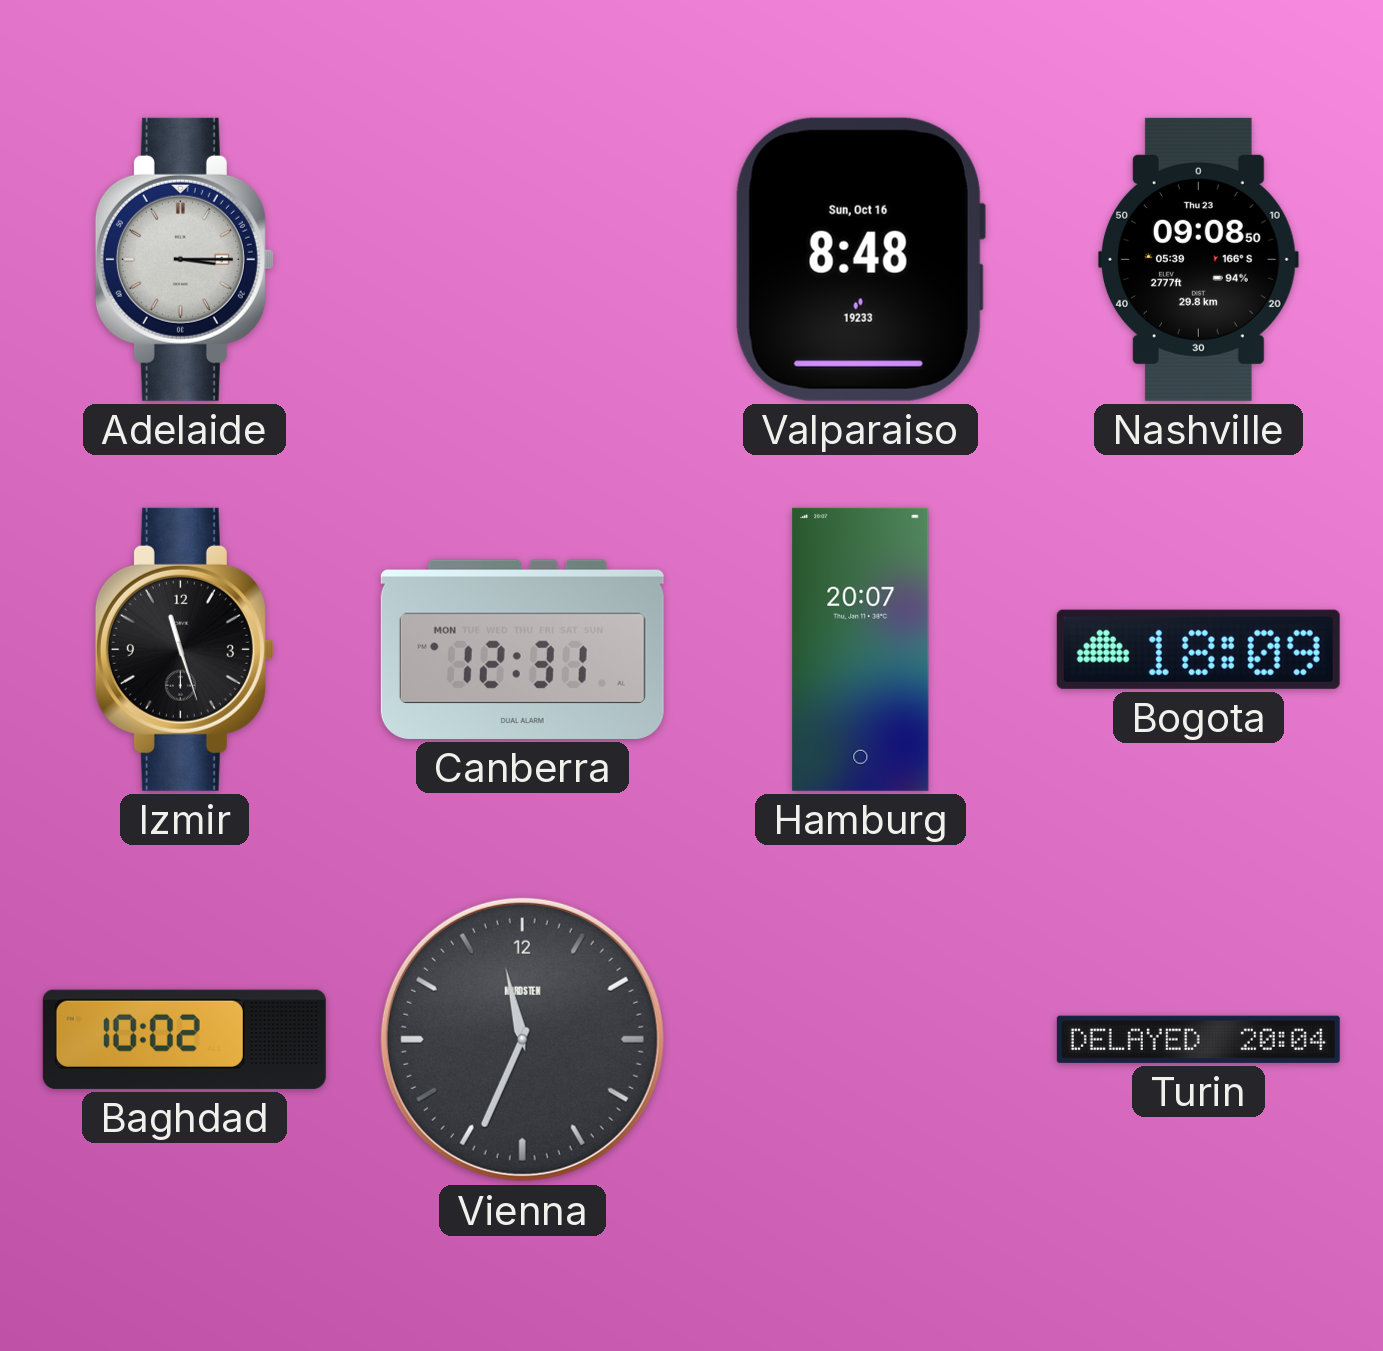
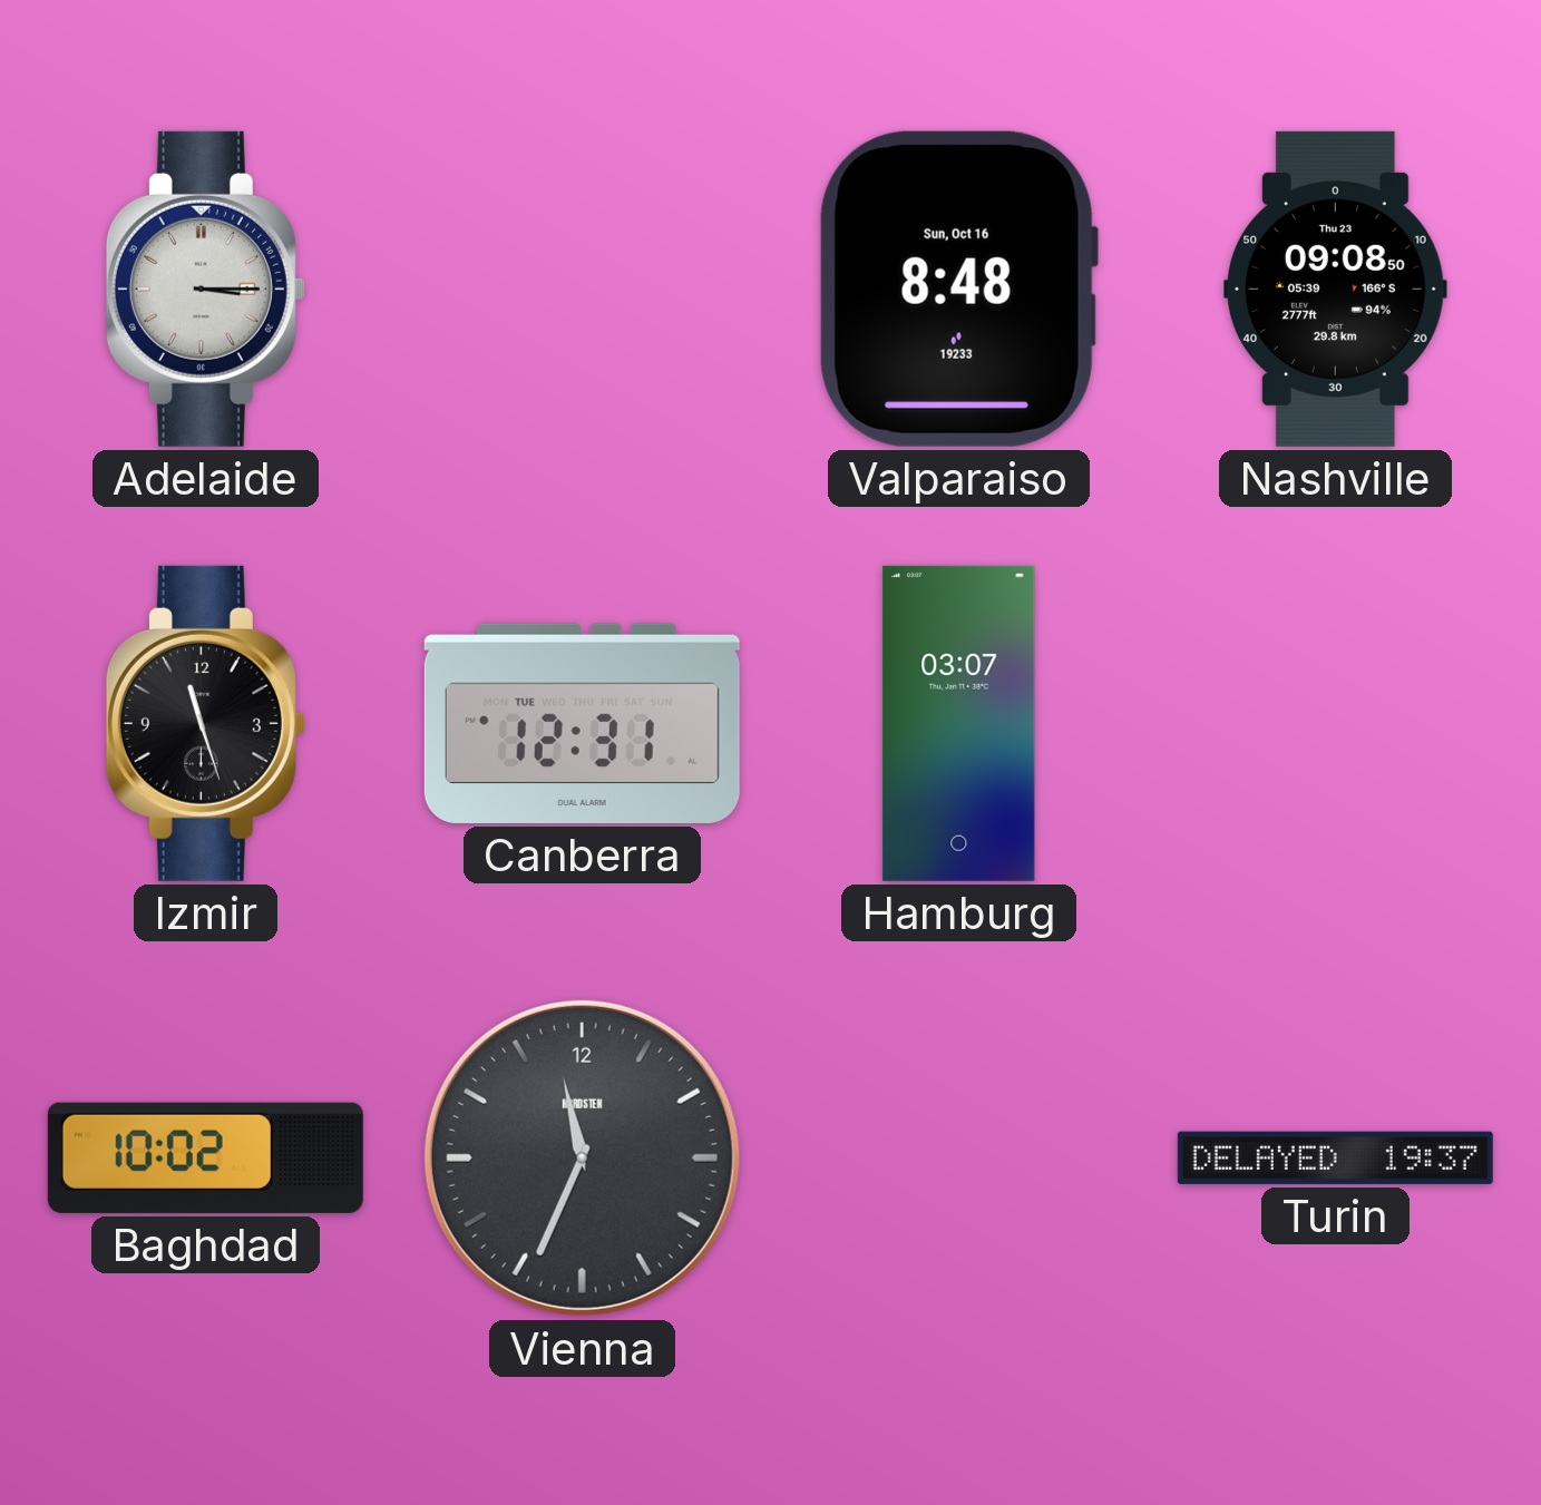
Canberra date: MON -> TUE (582, 723)
Hamburg: 20:07 -> 03:07 (959, 723)
Bogota: 18:09 -> none (1198, 649)
Turin: 20:04 -> 19:37 (1335, 1157)
